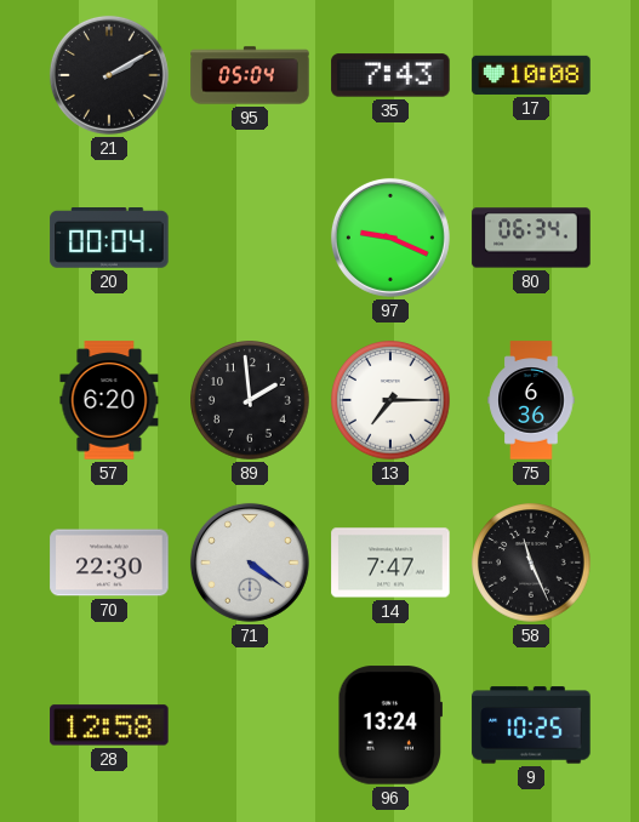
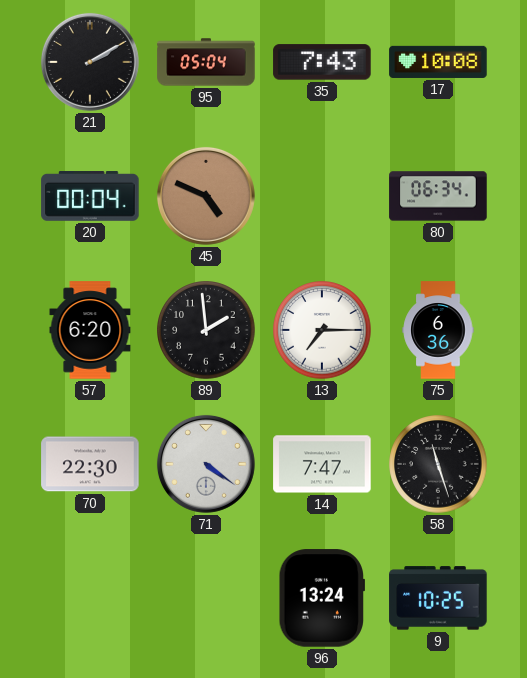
45: none -> 4:49 (206, 196)
97: 9:19 -> none (390, 238)
58: 11:26 -> 11:27 (438, 464)
28: 12:58 -> none (109, 725)
